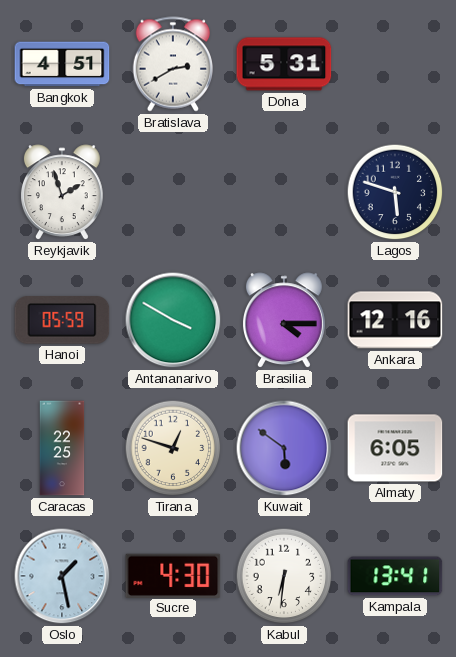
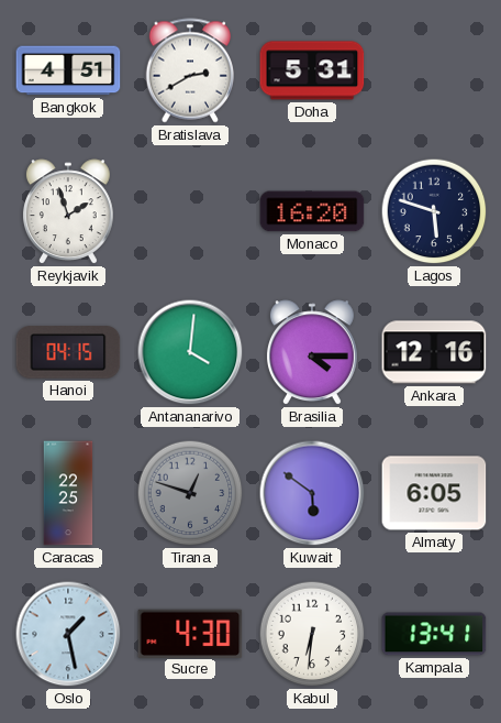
Monaco: none -> 16:20 (312, 211)
Hanoi: 05:59 -> 04:15 (68, 352)
Antananarivo: 3:50 -> 4:01 (190, 352)
Tirana dial: cream -> grey (190, 493)
